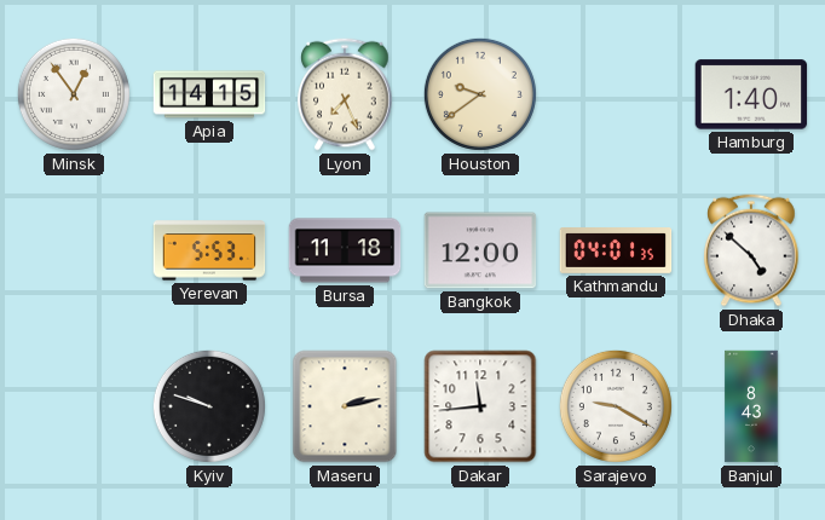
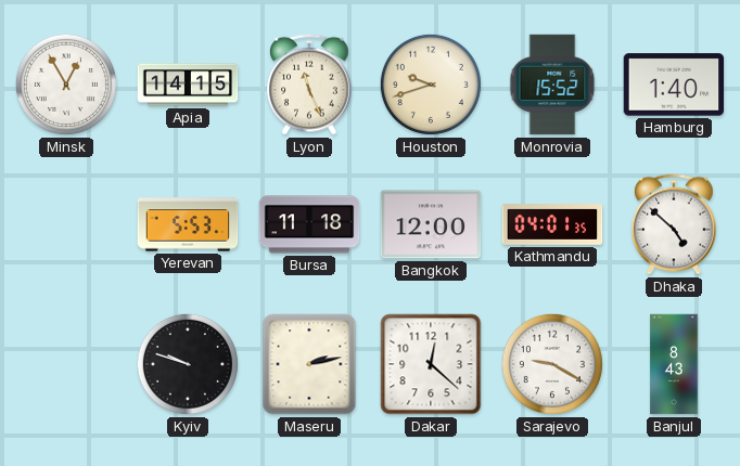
Minsk: 12:54 -> 12:55 (66, 85)
Lyon: 7:26 -> 11:26 (309, 85)
Houston: 9:39 -> 9:42 (431, 85)
Monrovia: none -> 15:52 (552, 85)
Dakar: 11:44 -> 12:22 (431, 364)
